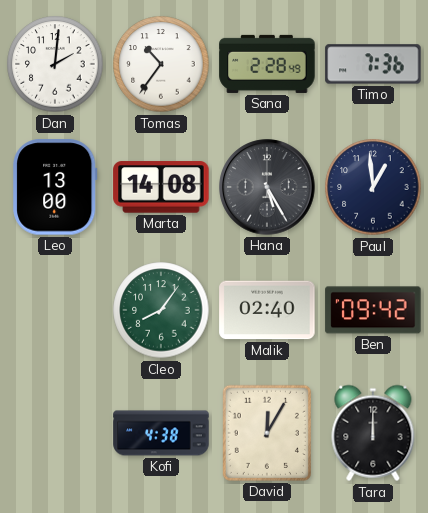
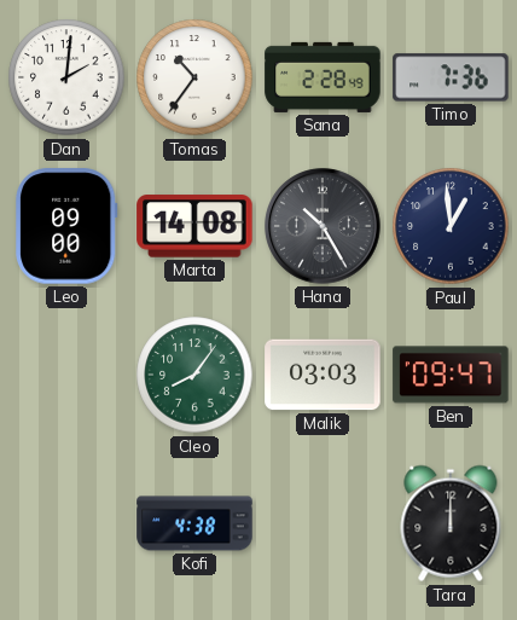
Leo: 13:00 -> 09:00 (66, 226)
Hana: 5:25 -> 10:25 (323, 226)
Malik: 02:40 -> 03:03 (323, 375)
Ben: 09:42 -> 09:47 (451, 375)
David: 12:05 -> none (267, 433)
